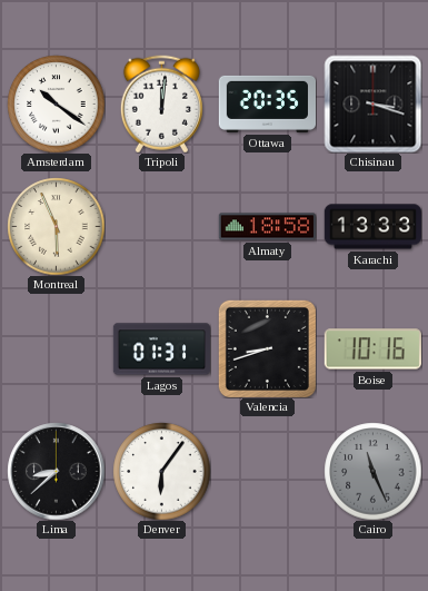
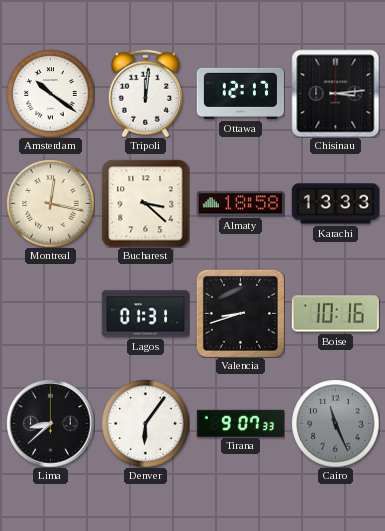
Ottawa: 20:35 -> 12:17 (240, 93)
Chisinau: 3:18 -> 3:14 (335, 93)
Montreal: 5:56 -> 12:17 (50, 203)
Bucharest: none -> 3:22 (145, 203)
Tirana: none -> 9:07 (240, 423)
